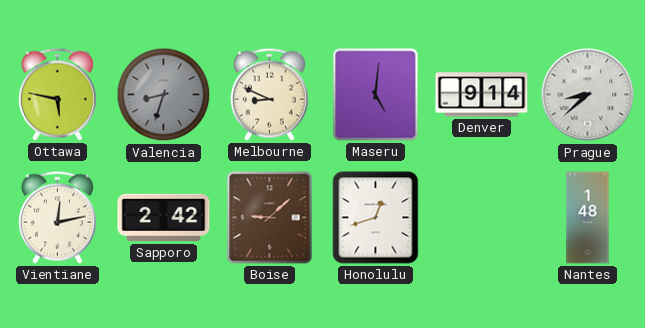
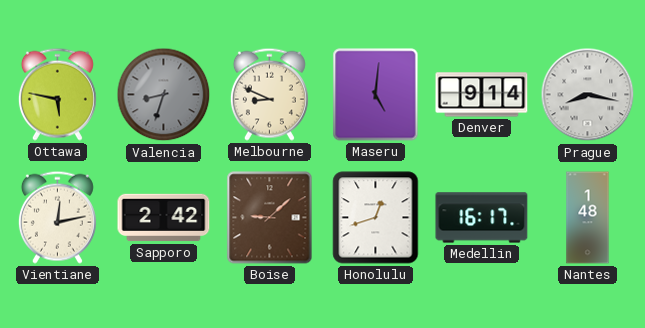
Prague: 8:38 -> 8:17 (588, 95)
Medellin: none -> 16:17 (482, 218)
